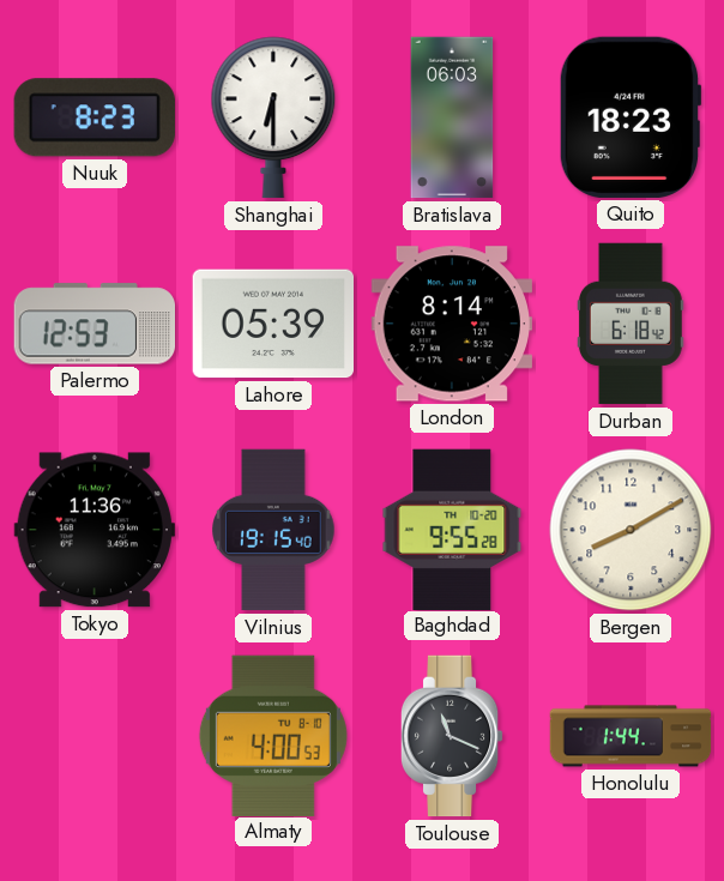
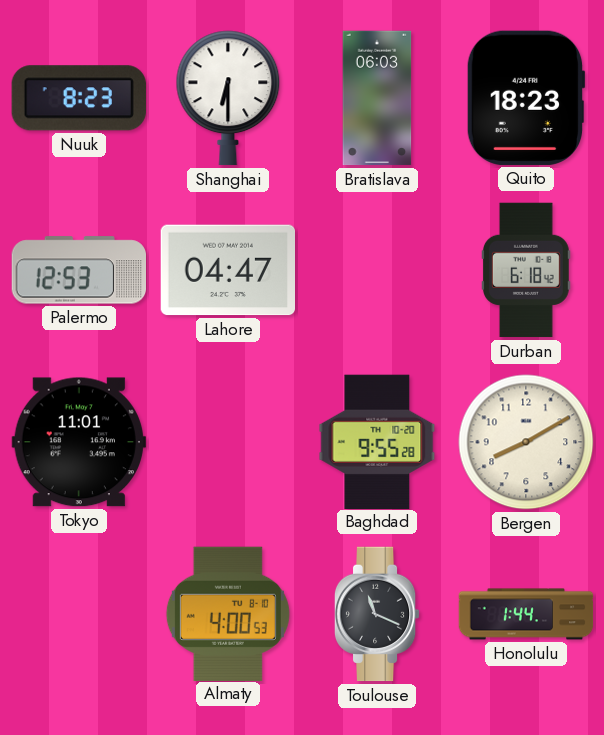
Lahore: 05:39 -> 04:47 (228, 270)
London: 8:14 -> none (451, 324)
Tokyo: 11:36 -> 11:01 (78, 442)
Vilnius: 19:15 -> none (273, 530)
